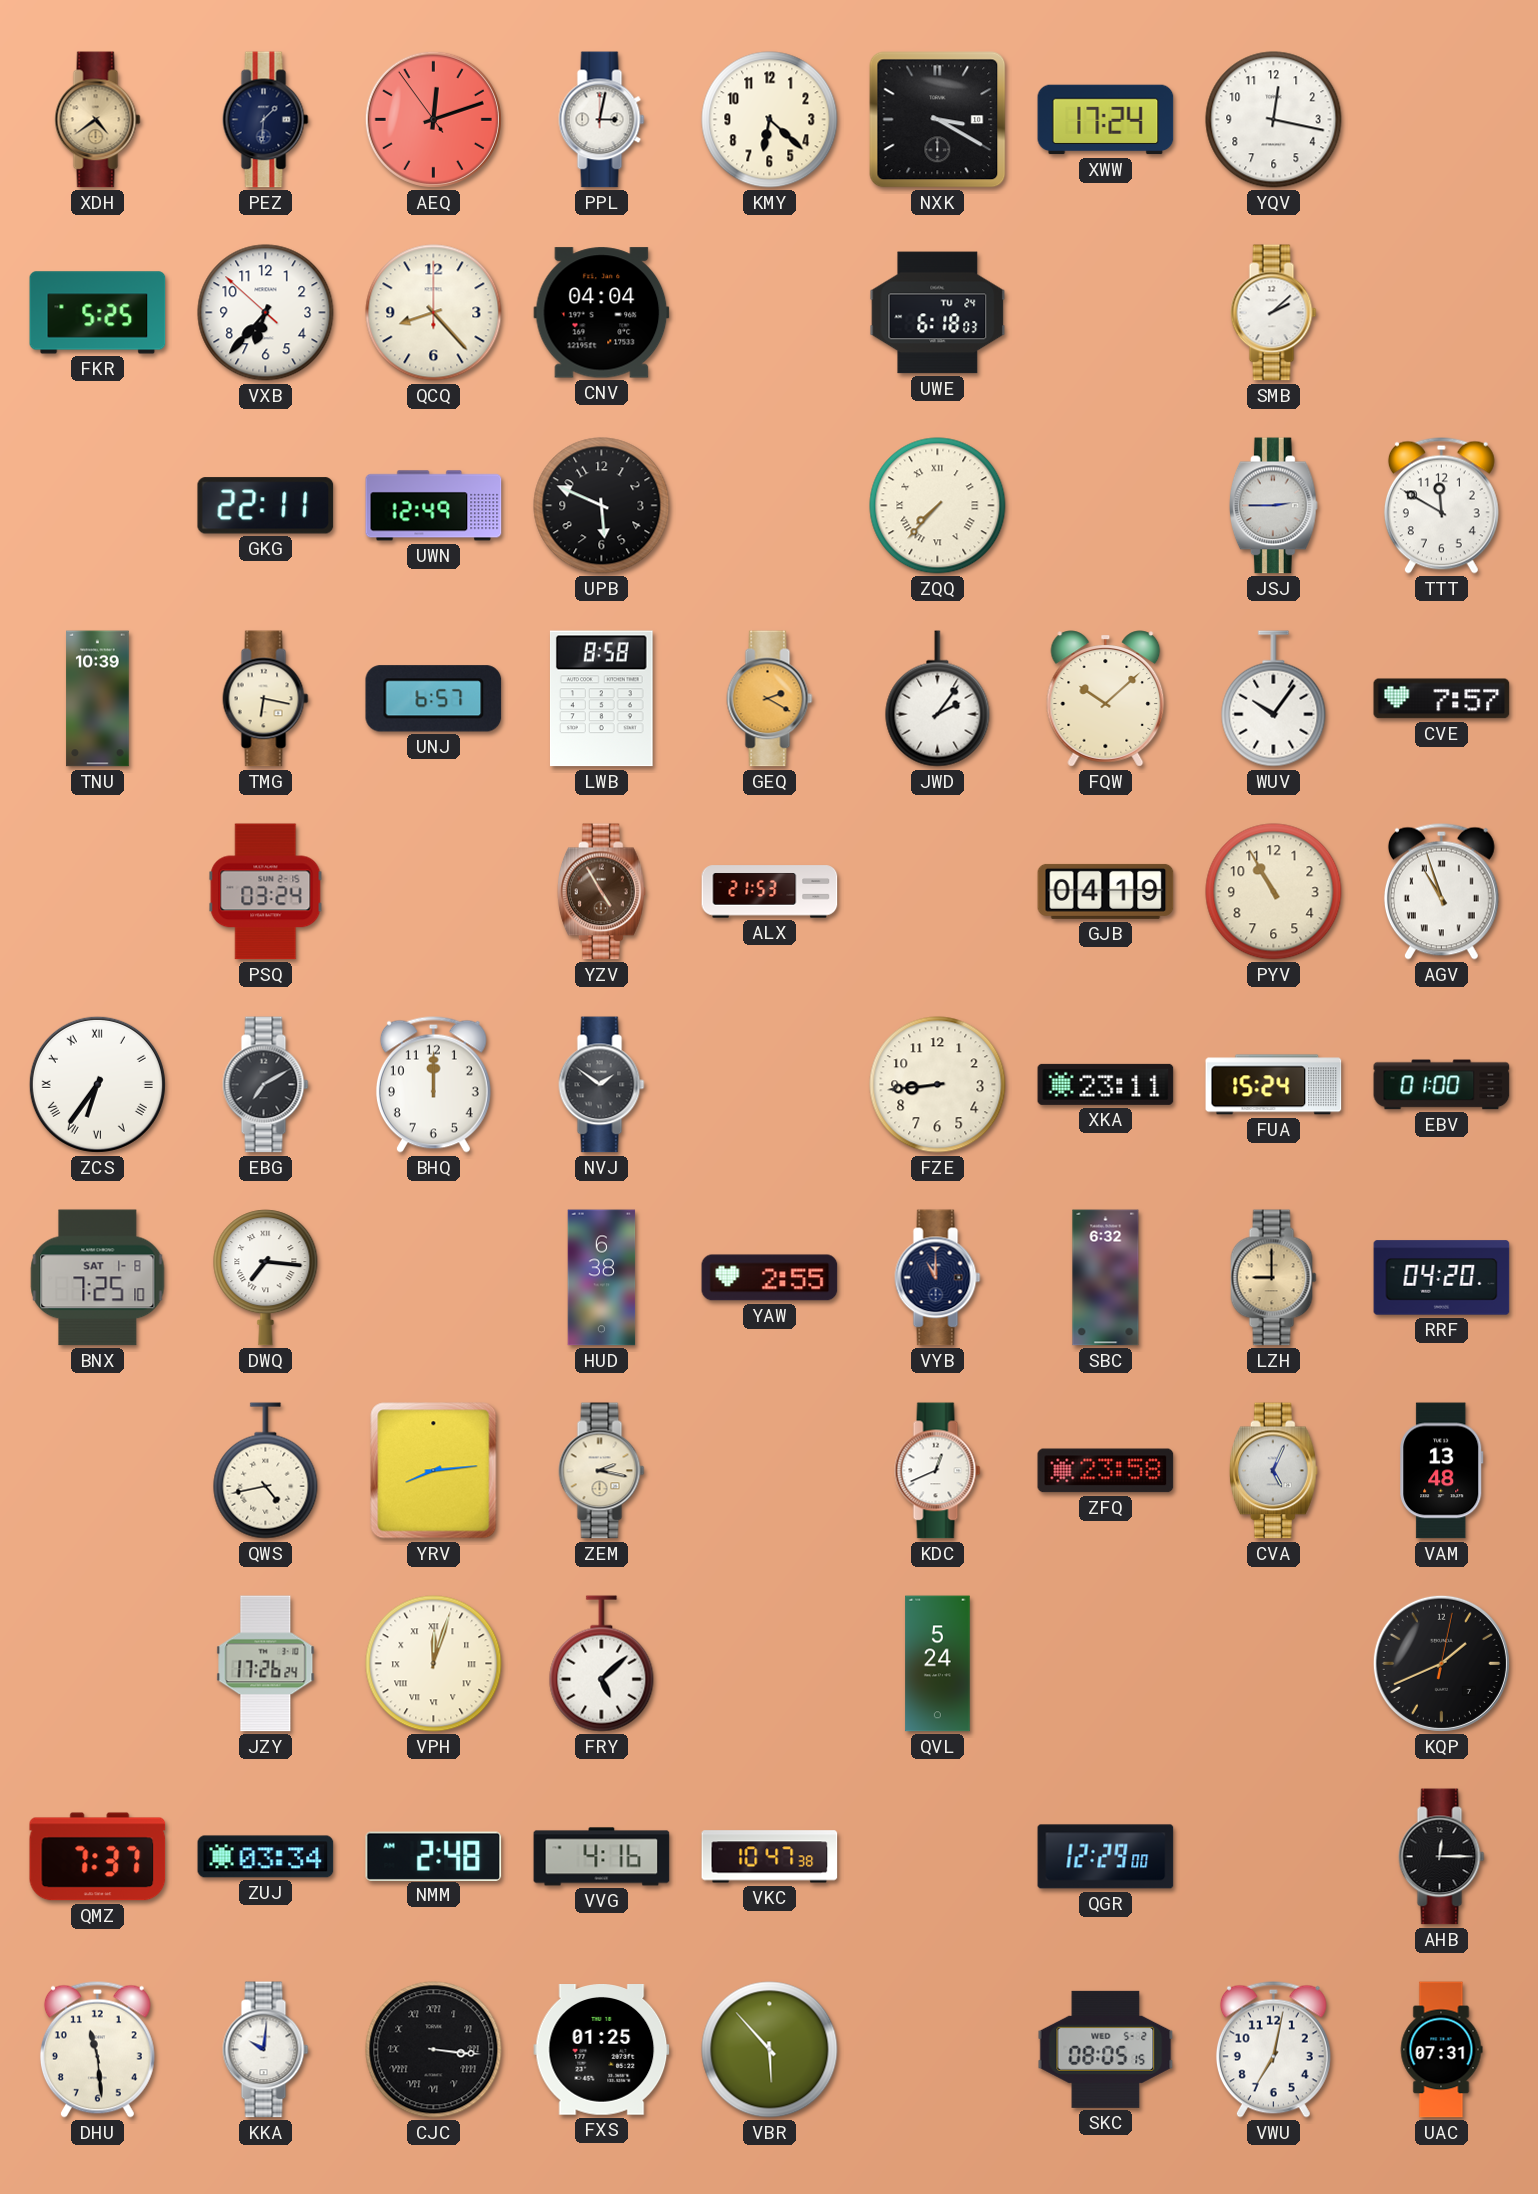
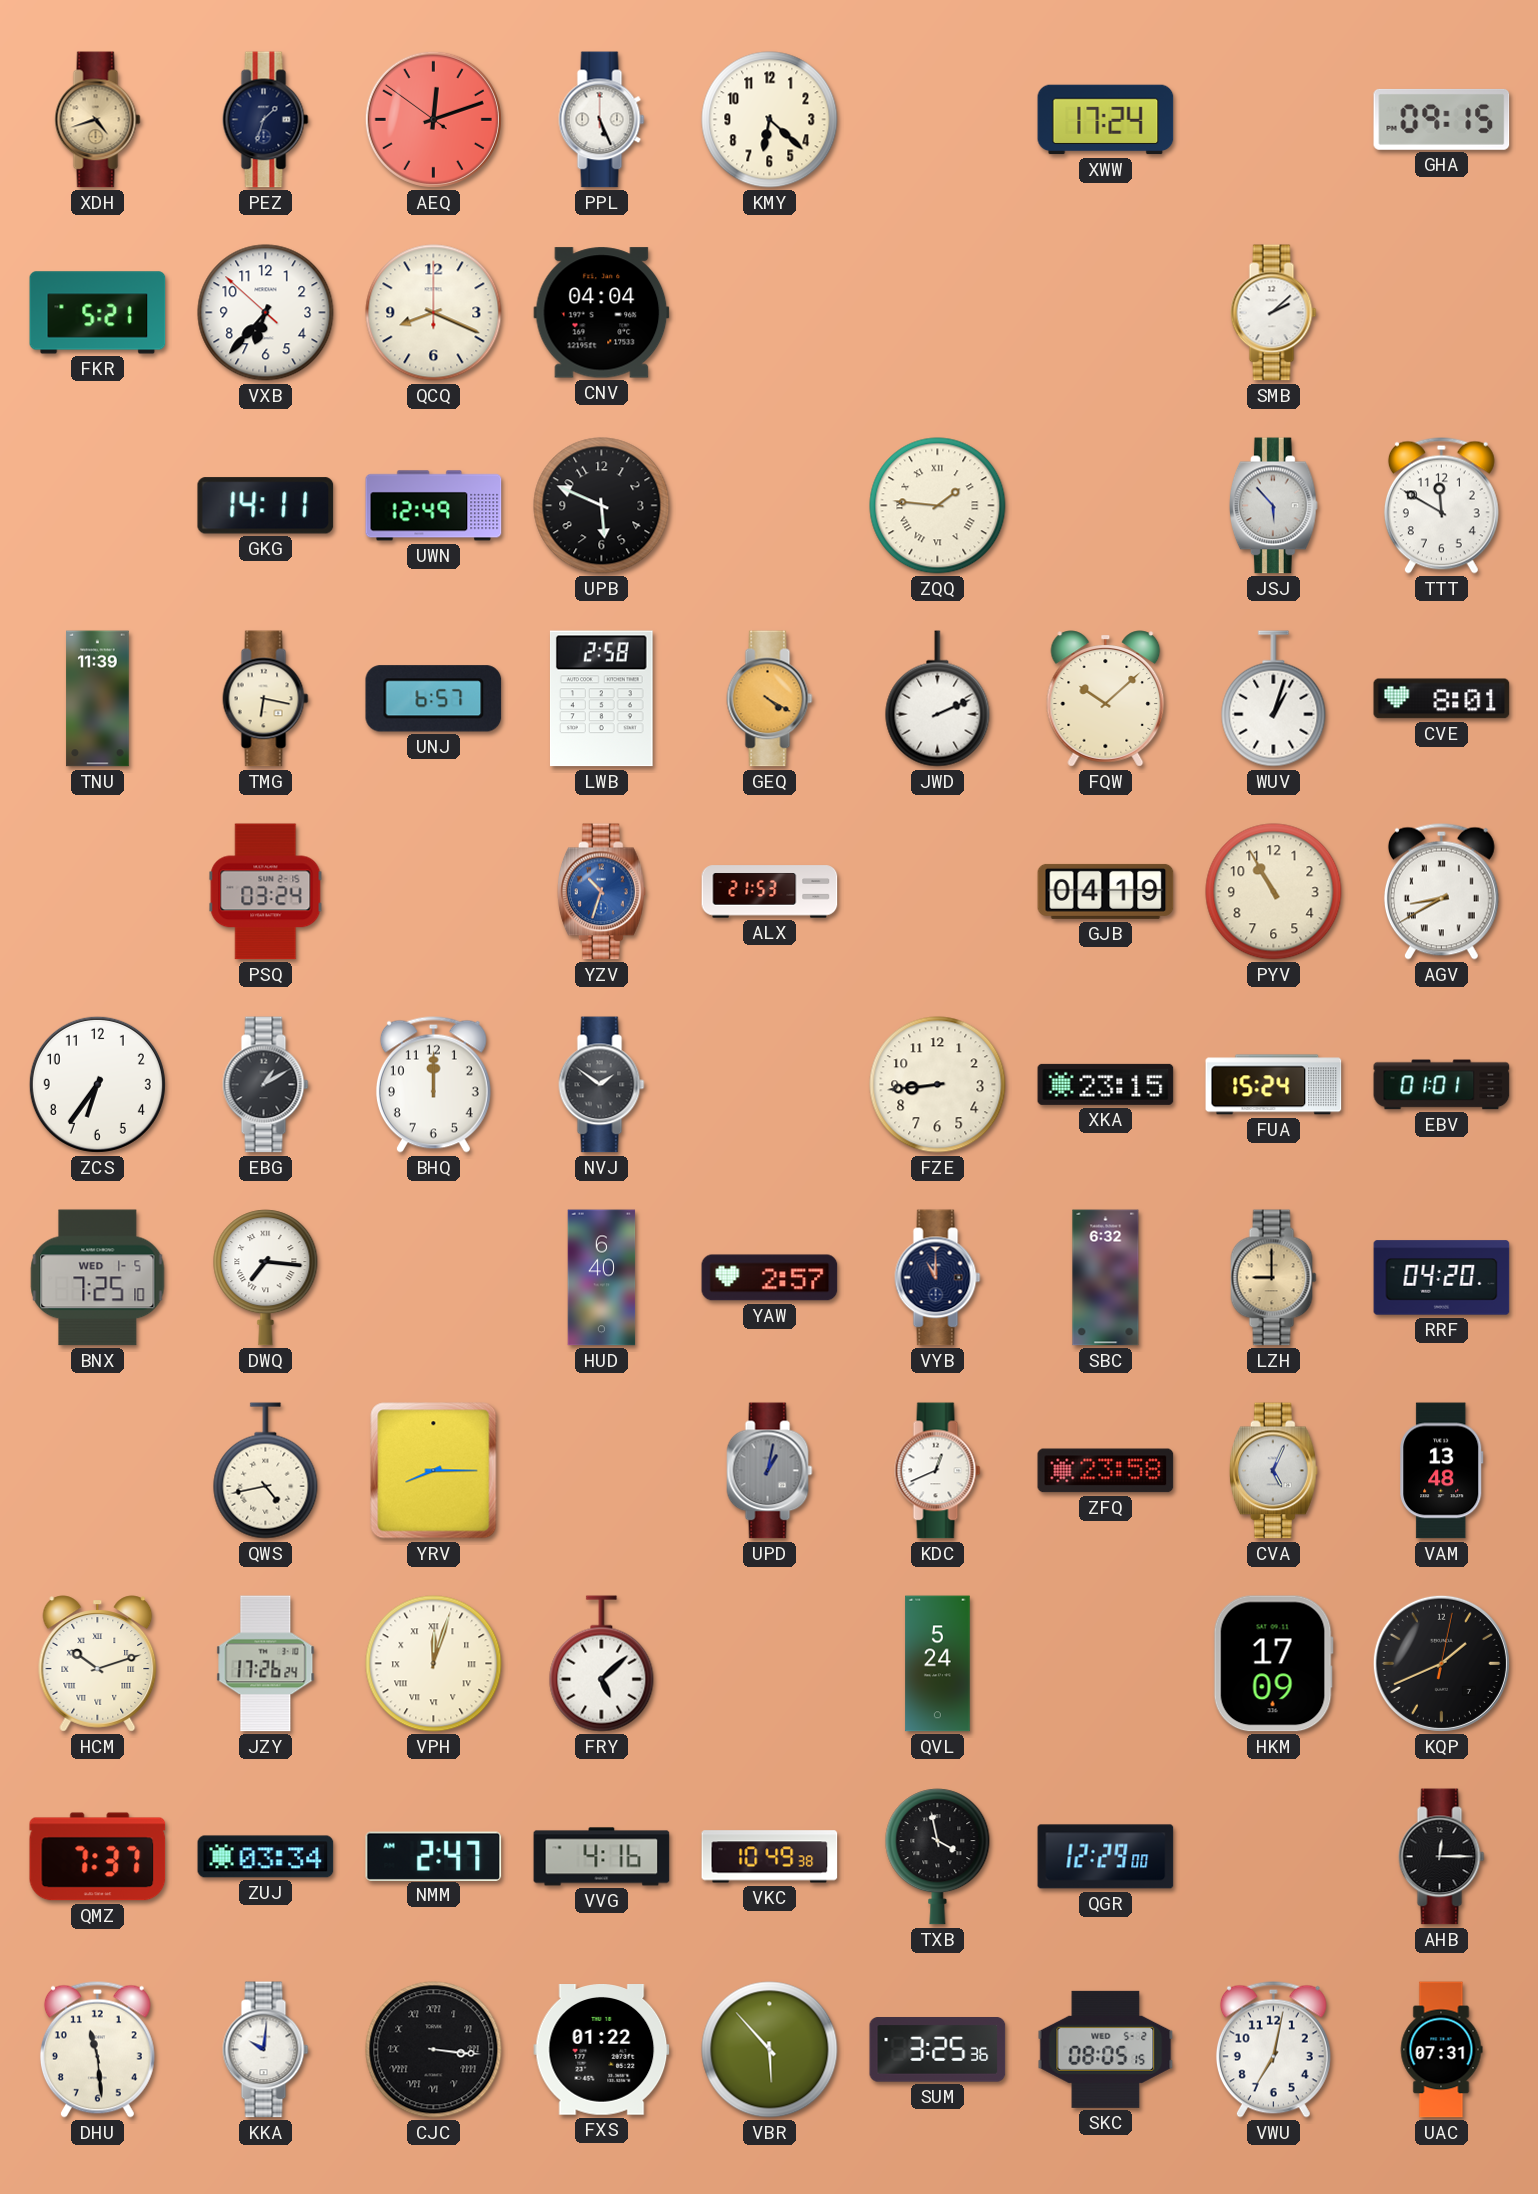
XDH: 4:39 -> 4:42 (98, 120)
PEZ: 1:31 -> 1:33 (266, 120)
AEQ: 12:11:54 -> 12:11:51 (433, 119)
PPL: 3:02 -> 5:26 (602, 120)
NXK: 3:20 -> none (938, 120)
YQV: 12:17 -> none (1274, 120)
GHA: none -> 09:15 (1442, 119)
FKR: 5:25 -> 5:21 (98, 313)
QCQ: 8:23 -> 8:19 (434, 313)
UWE: 6:18 -> none (938, 313)
GKG: 22:11 -> 14:11 (266, 506)
ZQQ: 7:37 -> 1:46 (938, 506)
JSJ: 2:45 -> 5:53 (1273, 506)
TNU: 10:39 -> 11:39 (98, 699)
LWB: 8:58 -> 2:58 (601, 699)
GEQ: 2:20 -> 4:20 (770, 699)
JWD: 2:06 -> 2:11 (938, 699)
WUV: 10:06 -> 1:03 (1274, 699)
CVE: 7:57 -> 8:01 (1442, 699)
YZV: 4:55 -> 10:33 (601, 892)
YZV dial: brown -> blue (601, 892)
AGV: 10:57 -> 8:40 (1441, 891)
ZCS numerals: Roman -> Arabic (97, 1084)
EBG: 7:10 -> 1:10 (266, 1085)
XKA: 23:11 -> 23:15 (1106, 1084)
EBV: 01:00 -> 01:01 (1442, 1085)
BNX date: SAT 1-8 -> WED 1-5 (98, 1278)
HUD: 6:38 -> 6:40 (602, 1278)
YAW: 2:55 -> 2:57 (770, 1278)
YRV: 8:14 -> 8:15 (434, 1471)
ZEM: 2:17 -> none (602, 1471)
UPD: none -> 1:02 (770, 1471)
HCM: none -> 10:12 (98, 1664)
HKM: none -> 17:09 (1273, 1664)
NMM: 2:48 -> 2:47 (434, 1856)
VKC: 10:47 -> 10:49 (770, 1857)
TXB: none -> 3:58 (938, 1857)
FXS: 01:25 -> 01:22 (602, 2050)
SUM: none -> 3:25 (938, 2050)
